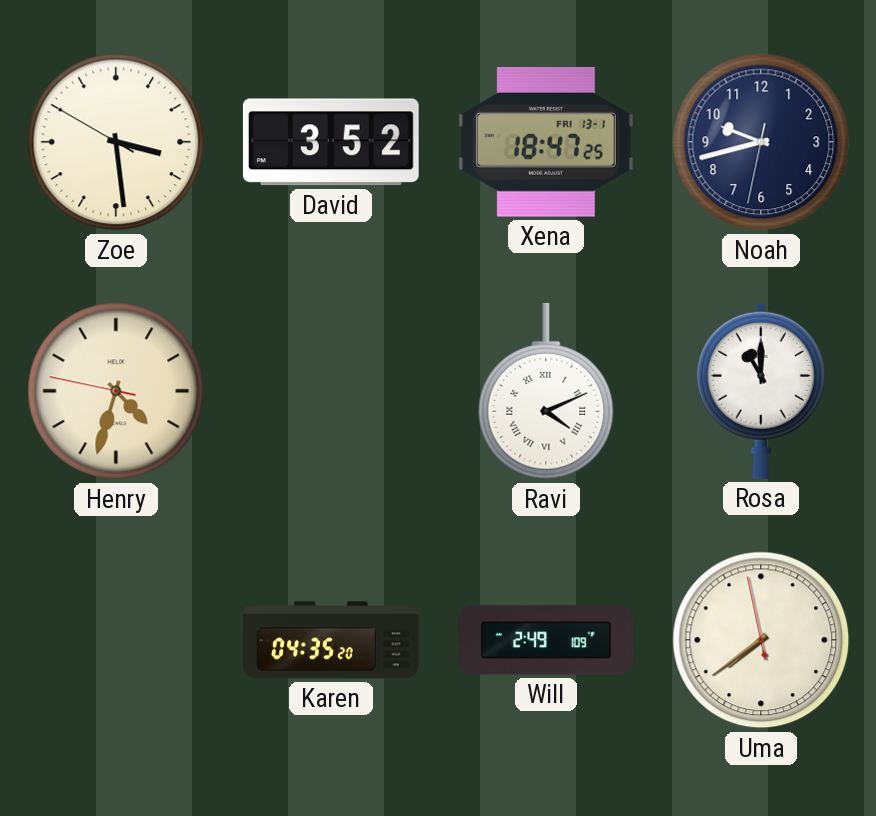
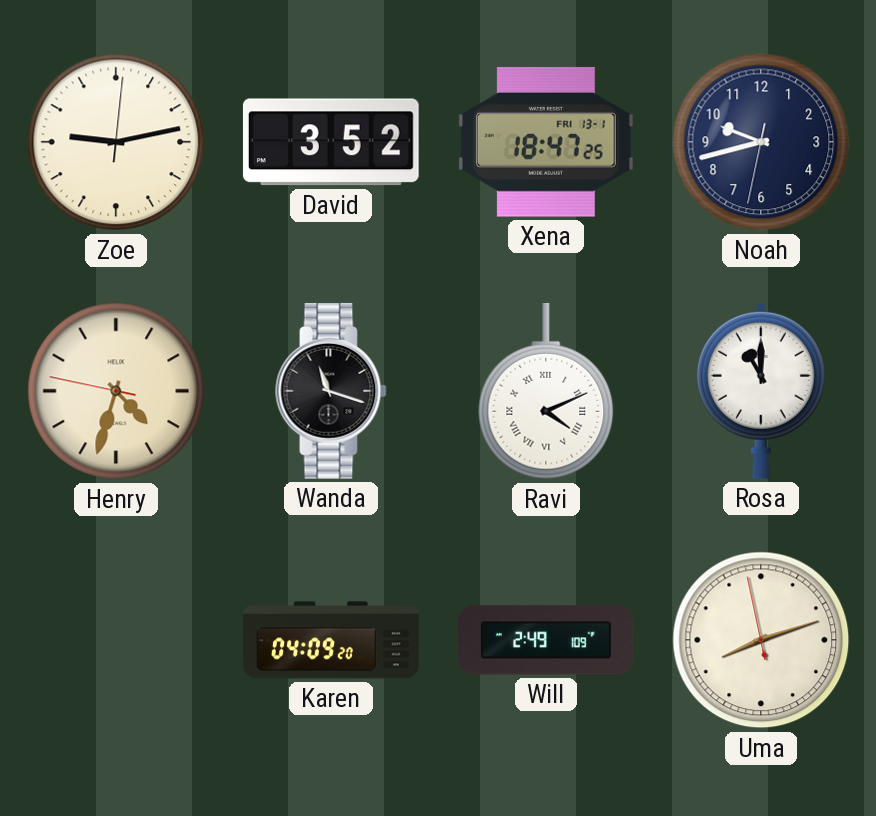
Zoe: 3:28 -> 9:13 (116, 142)
Wanda: none -> 11:18 (331, 391)
Karen: 04:35 -> 04:09 (331, 640)
Uma: 7:38 -> 8:11 (761, 640)
